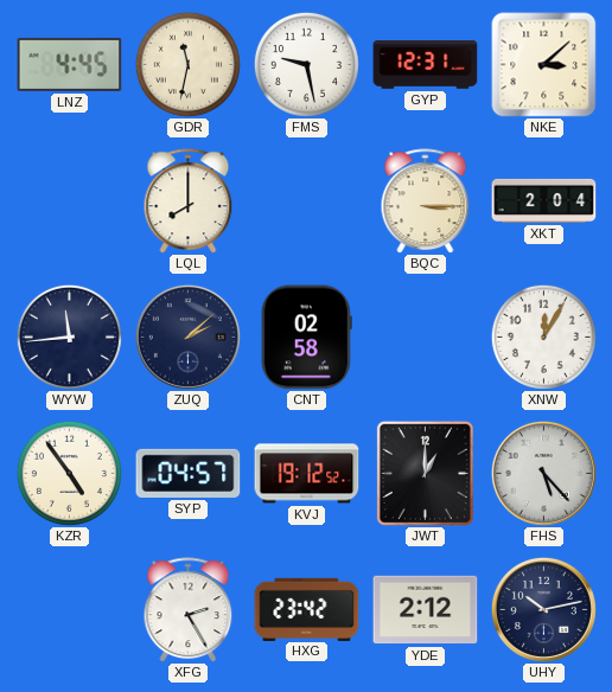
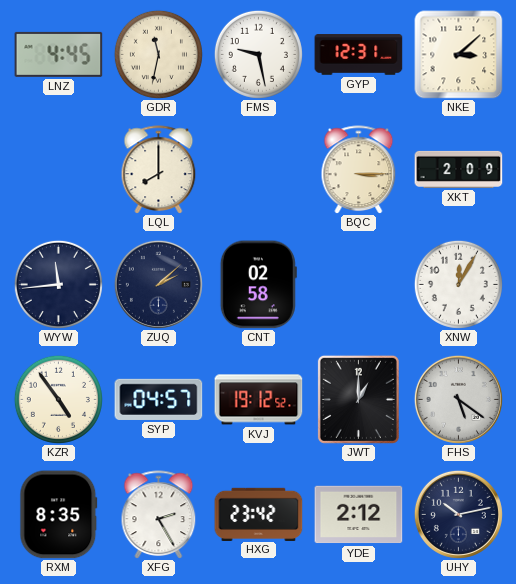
XKT: 2:04 -> 2:09 (459, 169)
FHS: 5:23 -> 5:21 (458, 399)
RXM: none -> 8:35 (59, 515)
